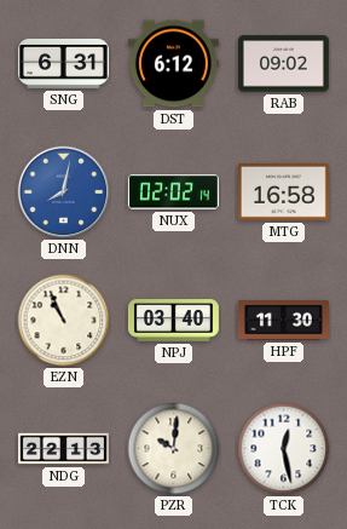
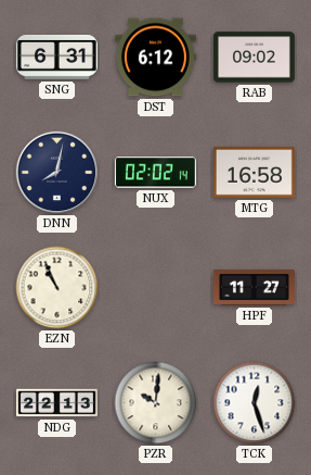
DNN dial: blue -> navy (57, 173)
NPJ: 03:40 -> none (173, 321)
HPF: 11:30 -> 11:27 (254, 288)
TCK: 12:28 -> 12:27 (255, 403)
